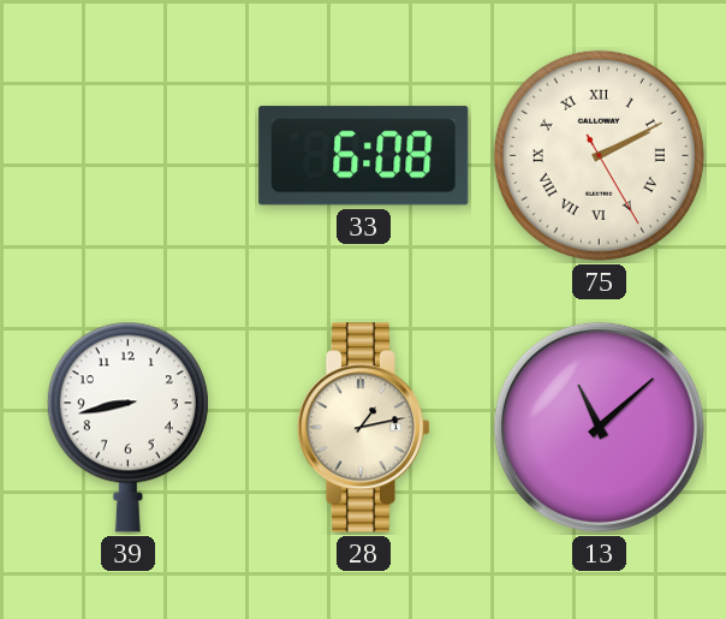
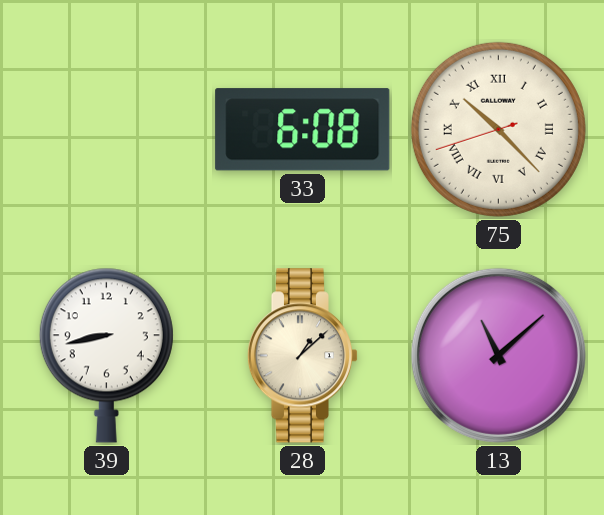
75: 2:10 -> 10:22 (498, 129)
28: 1:13 -> 1:08 (303, 356)
